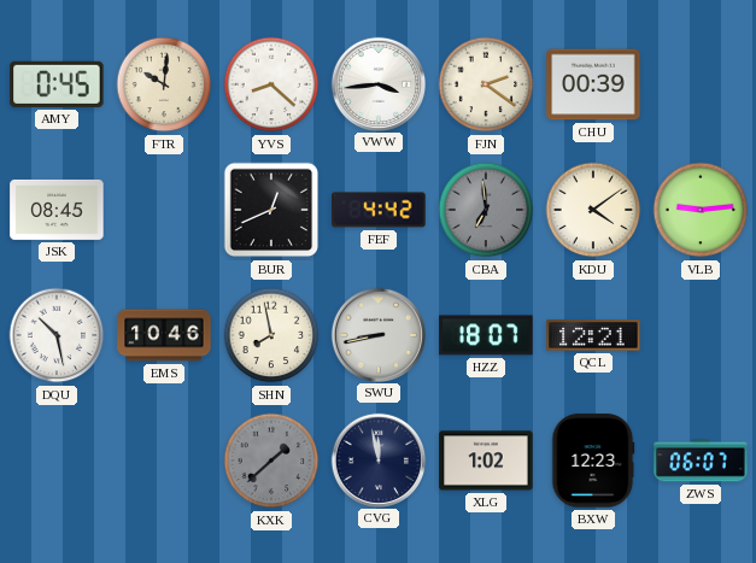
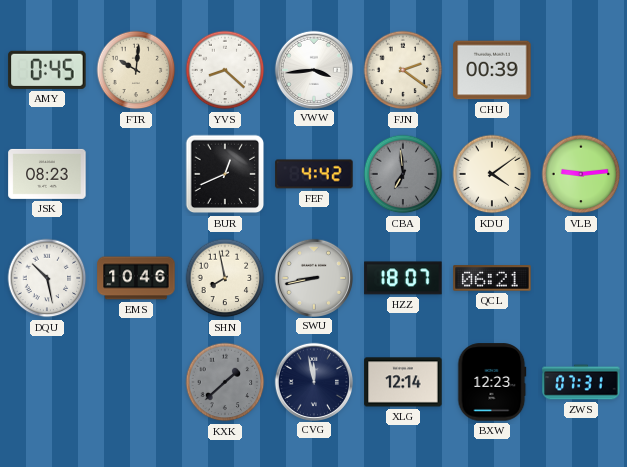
JSK: 08:45 -> 08:23 (47, 174)
QCL: 12:21 -> 06:21 (492, 278)
XLG: 1:02 -> 12:14 (403, 382)
ZWS: 06:07 -> 07:31 (581, 382)
